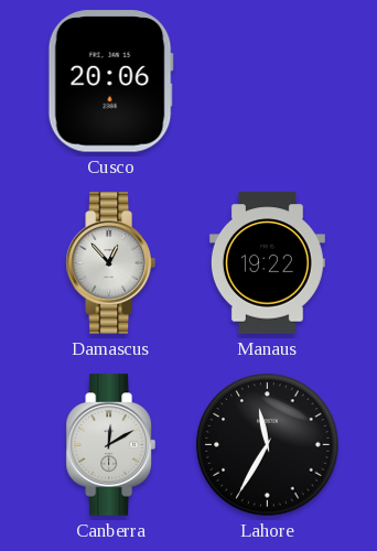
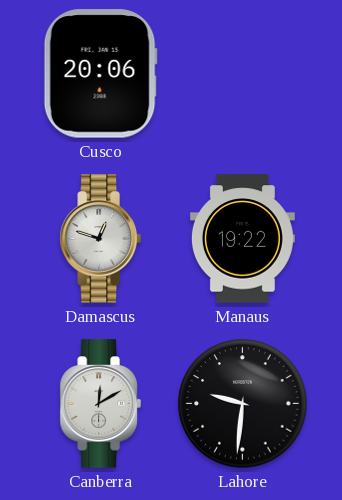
Damascus: 12:53 -> 12:48 (100, 239)
Lahore: 11:35 -> 9:31 (243, 404)
